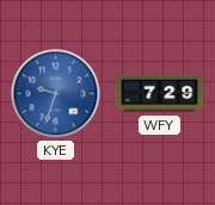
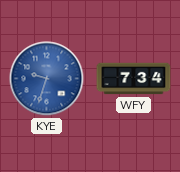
WFY: 7:29 -> 7:34 (134, 79)
